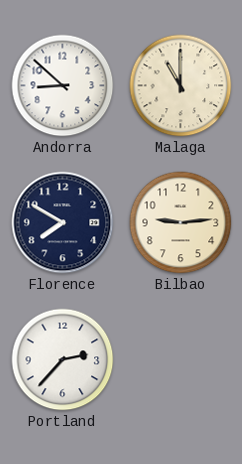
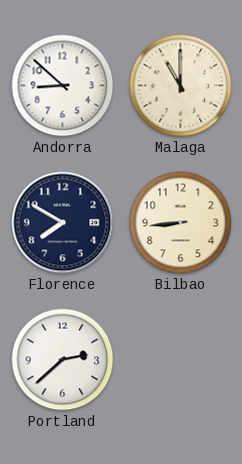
Bilbao: 9:14 -> 8:44 (181, 223)
Portland: 2:37 -> 2:38 (63, 360)
